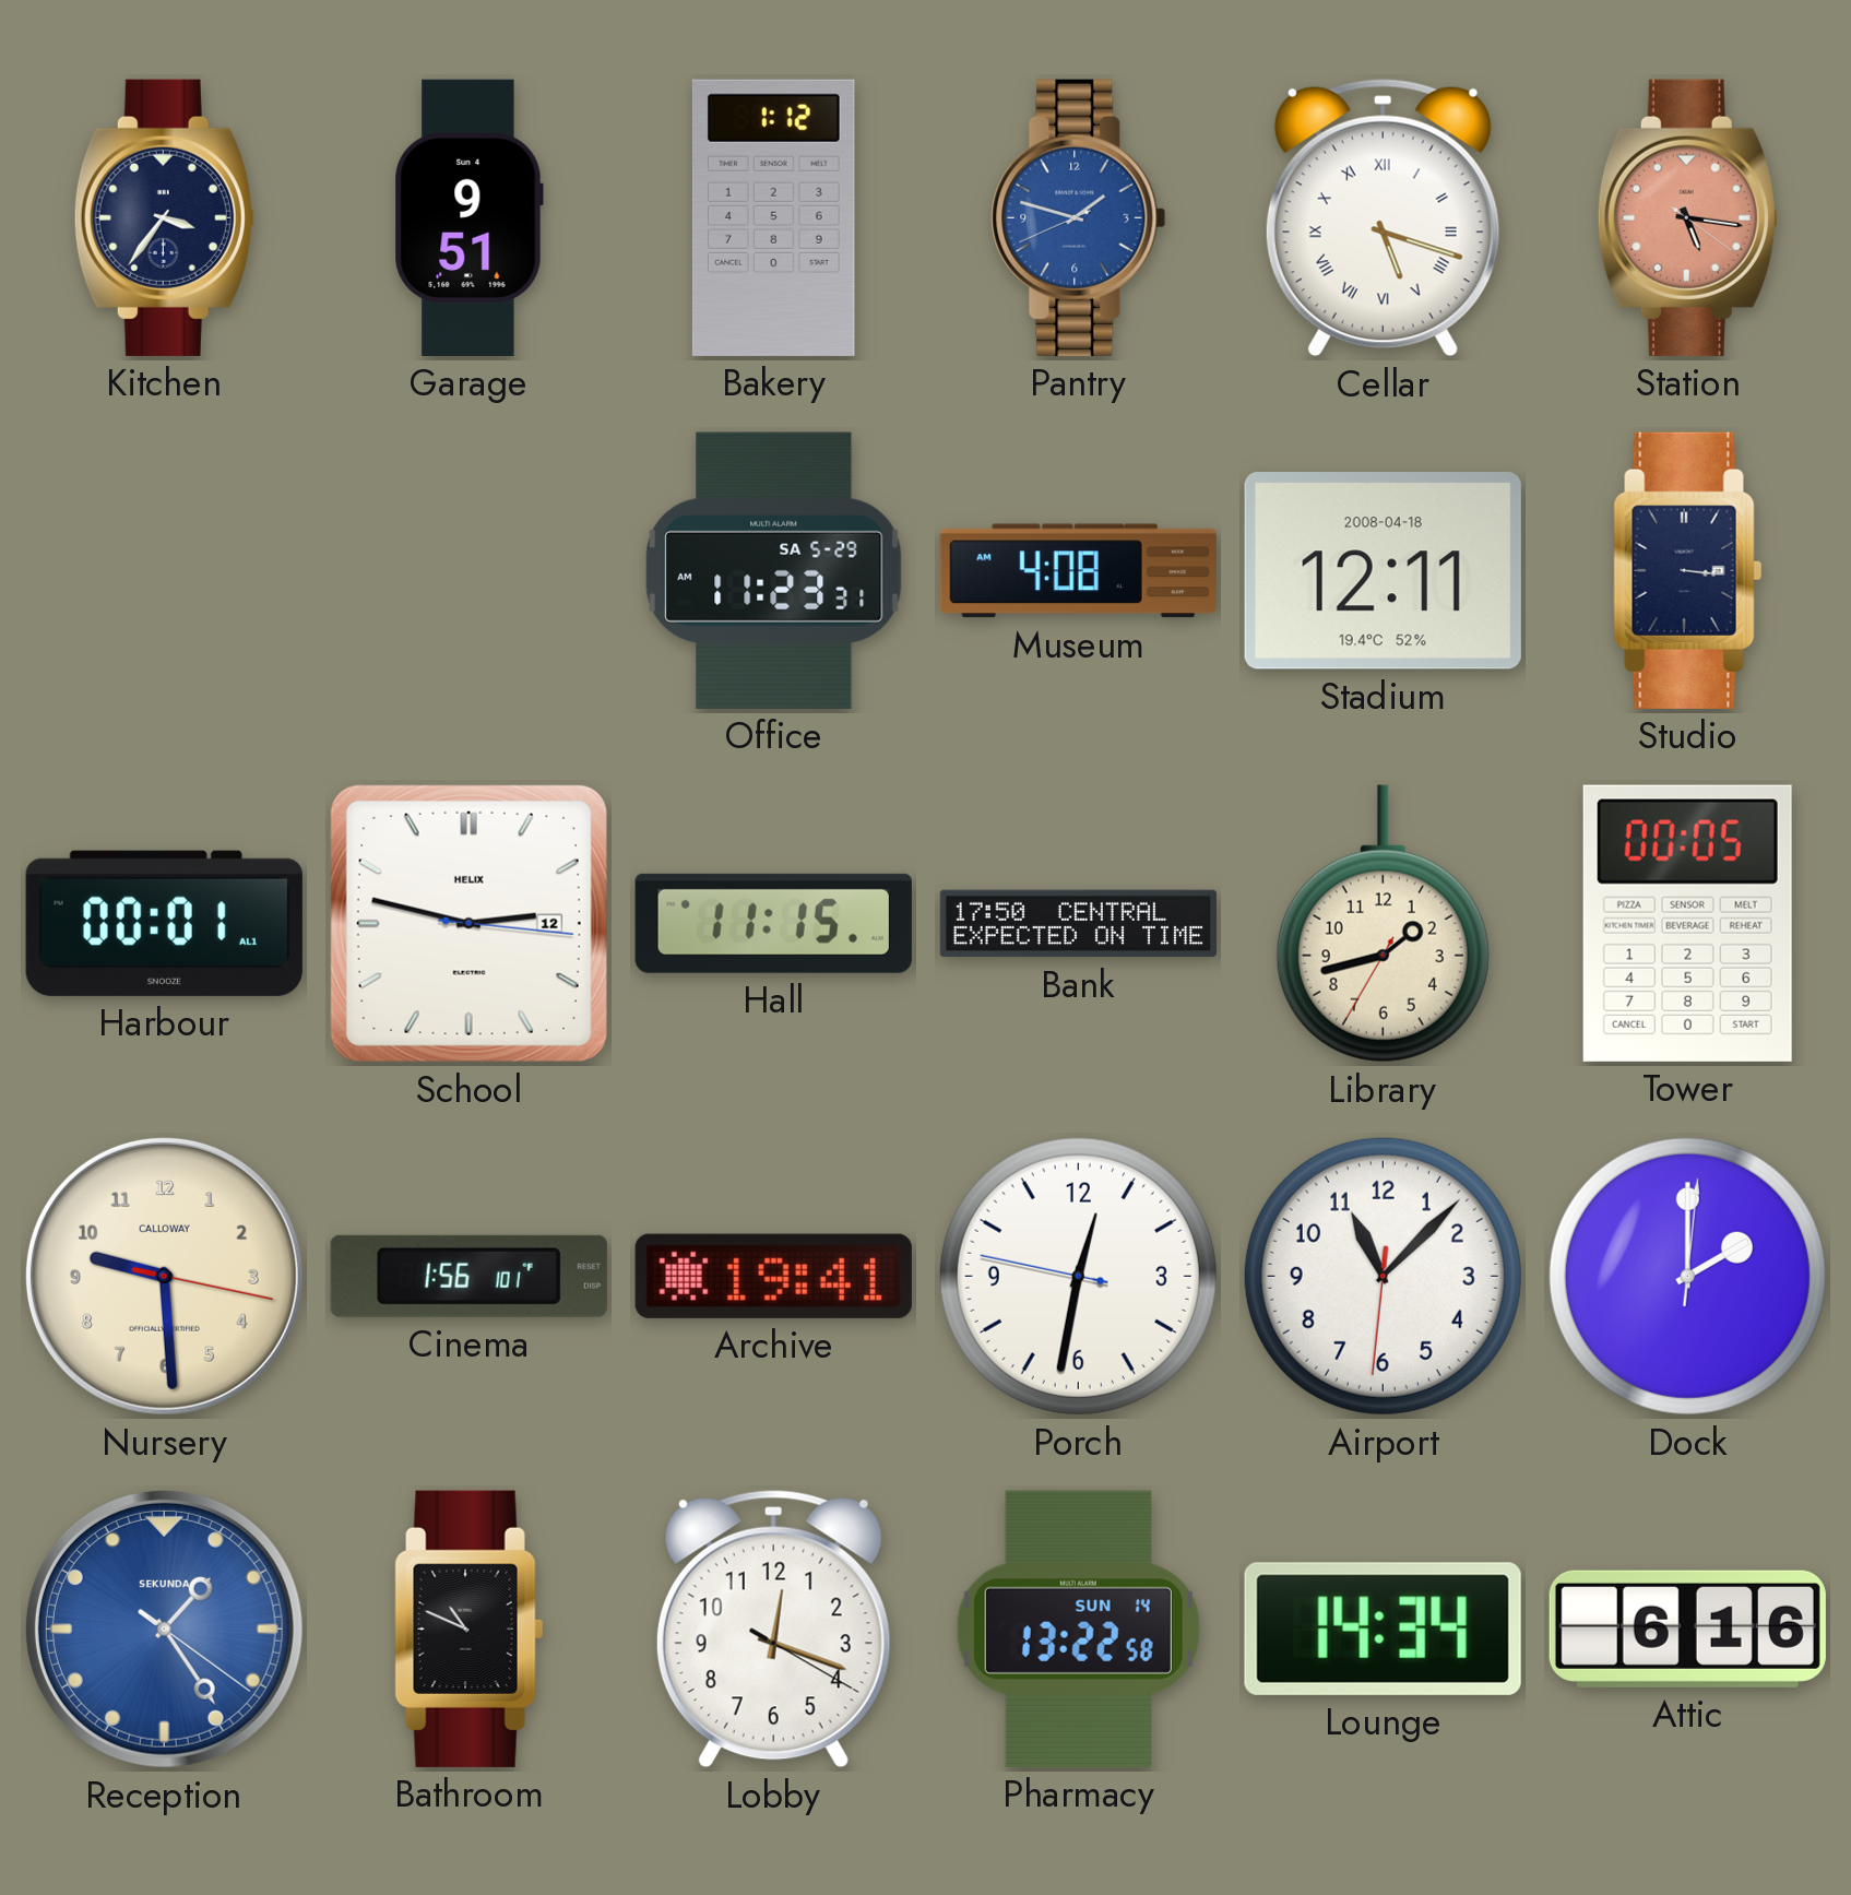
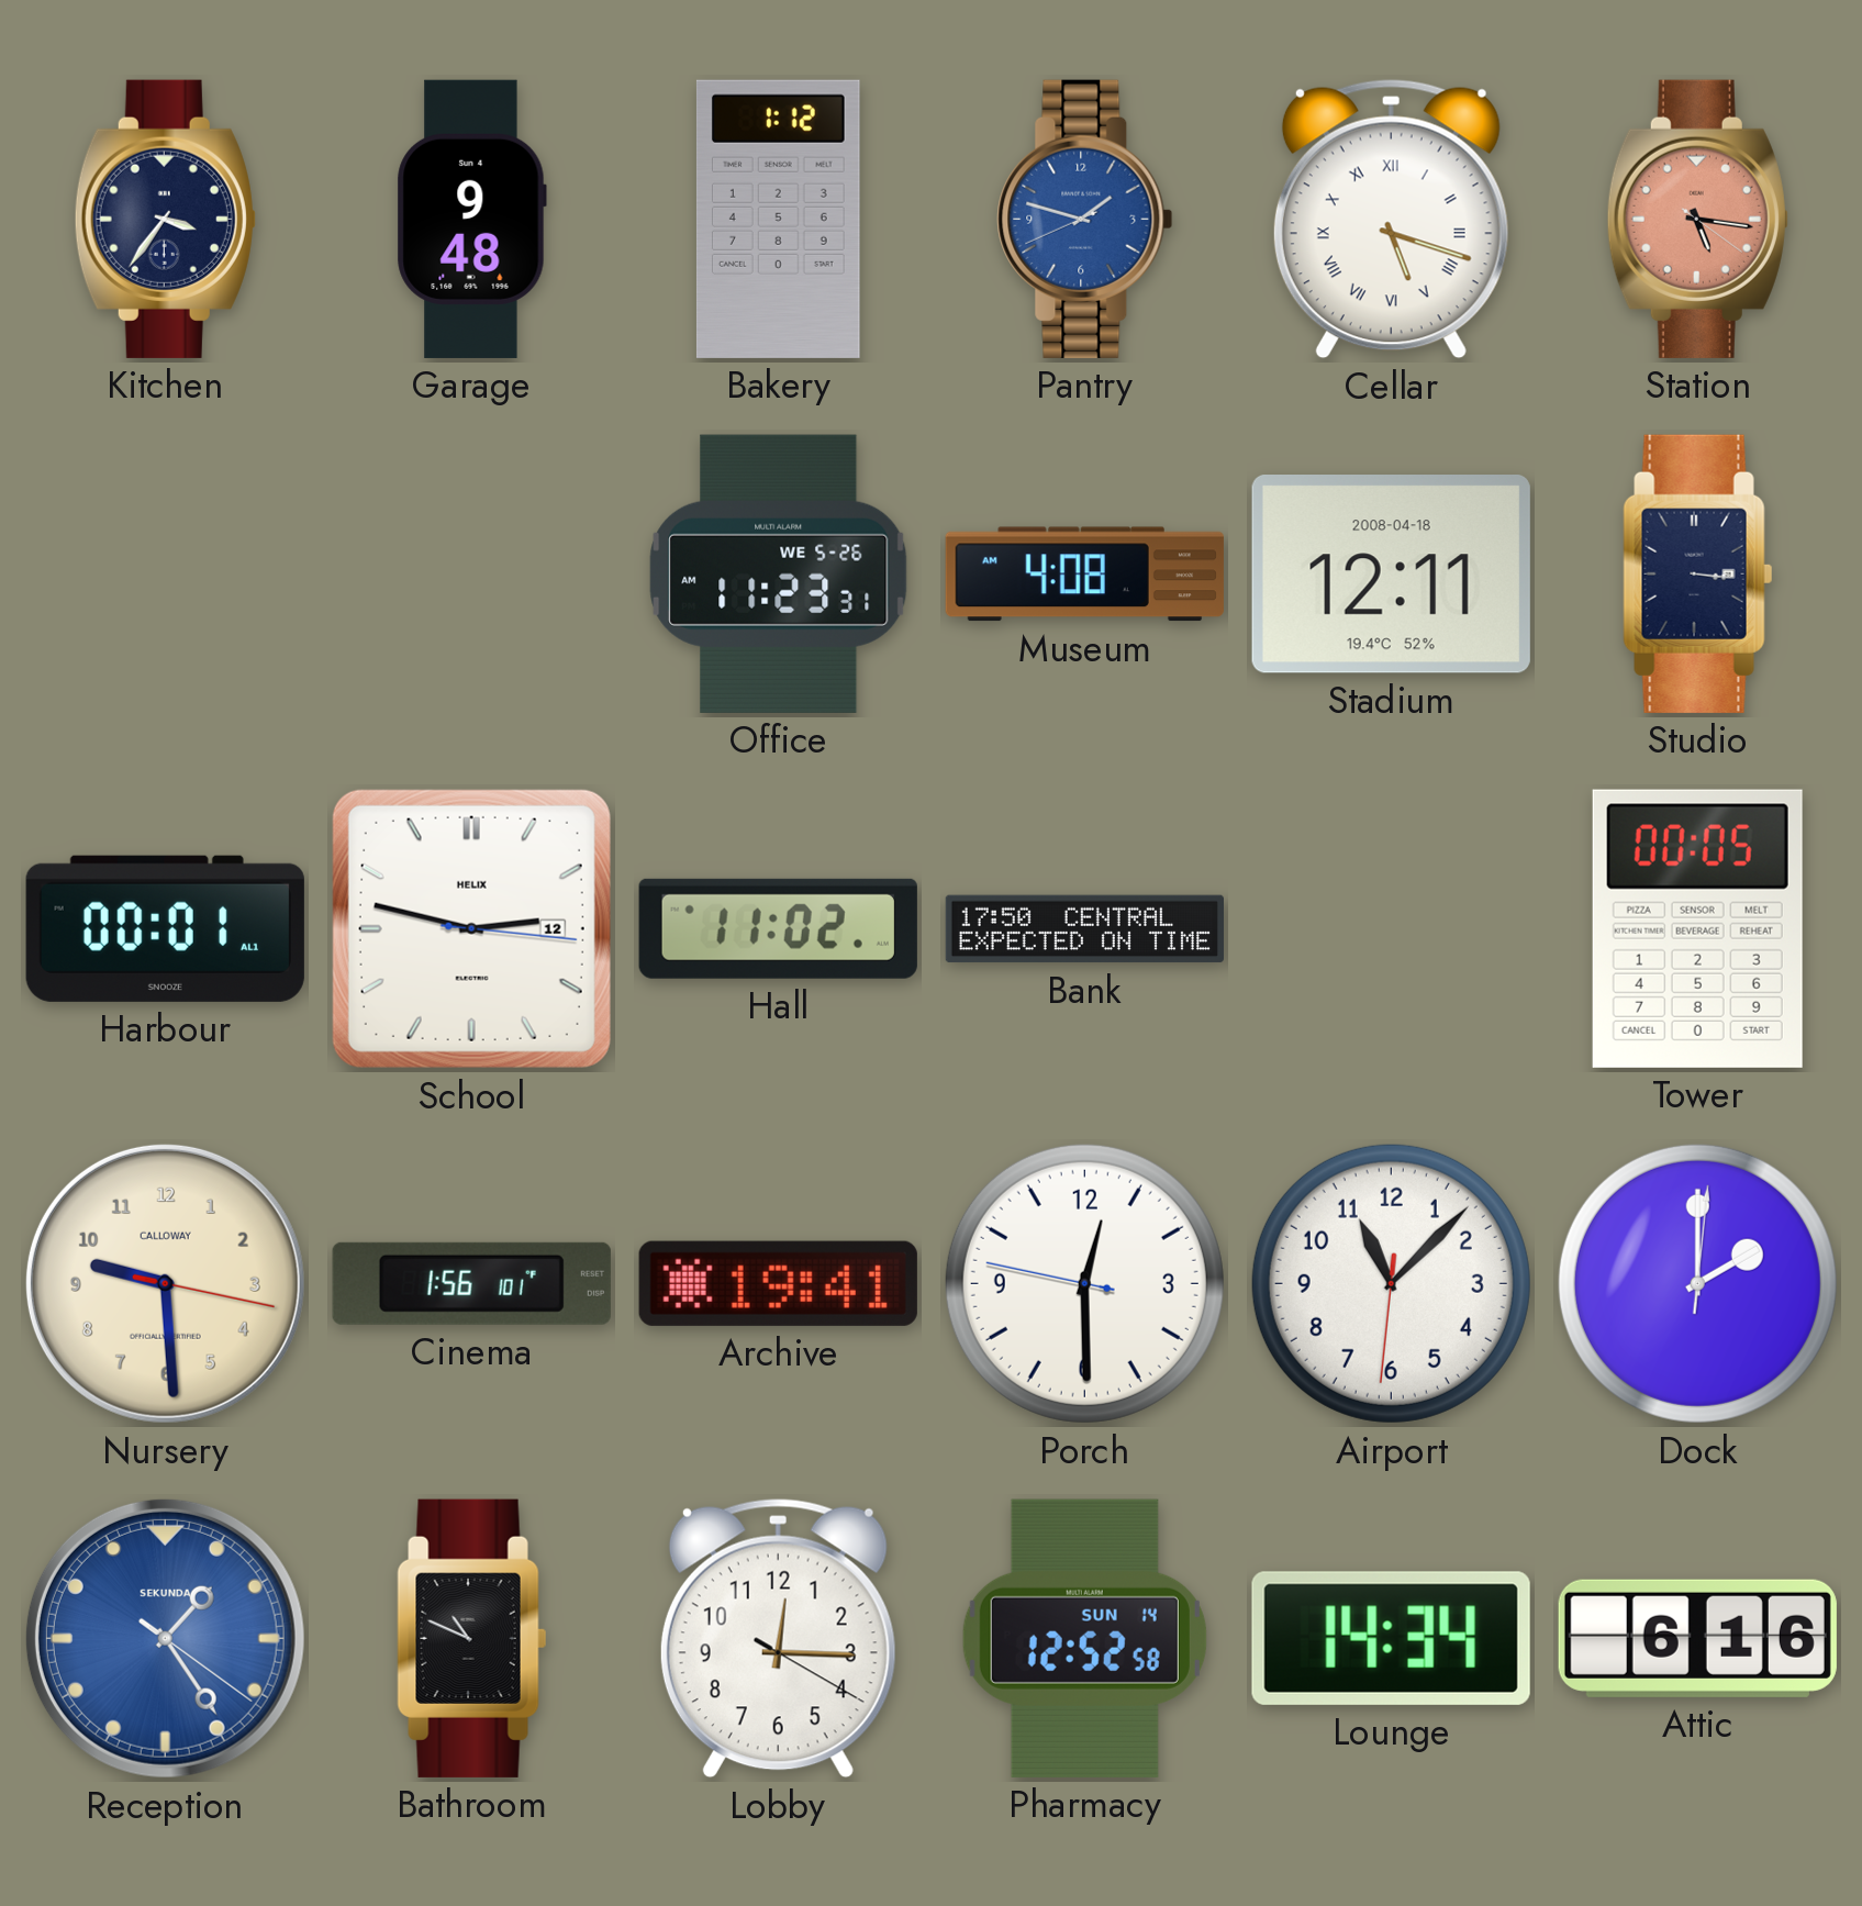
Garage: 9:51 -> 9:48 (471, 219)
Office date: SA 5-29 -> WE 5-26 (779, 573)
Hall: 11:15 -> 11:02 (778, 928)
Library: 1:42 -> none (1383, 924)
Porch: 12:31 -> 12:29 (1084, 1283)
Lobby: 12:18 -> 12:15 (778, 1639)
Pharmacy: 13:22 -> 12:52 (1084, 1638)
